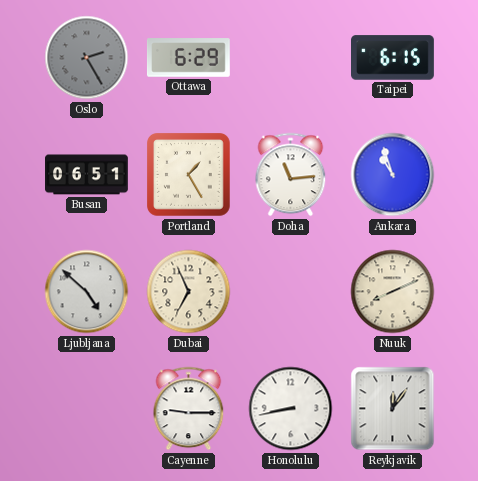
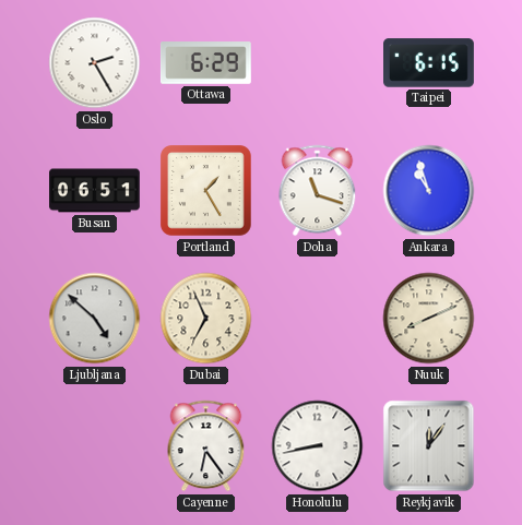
Oslo dial: grey -> white (95, 63)
Doha: 11:14 -> 11:18 (318, 191)
Cayenne: 9:15 -> 6:24 (206, 446)
